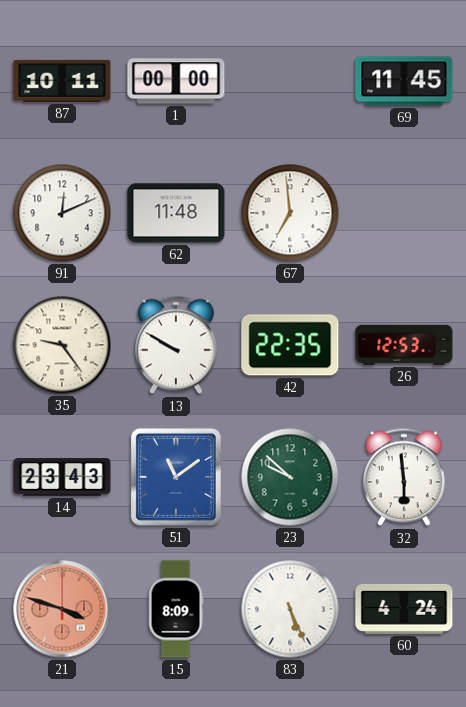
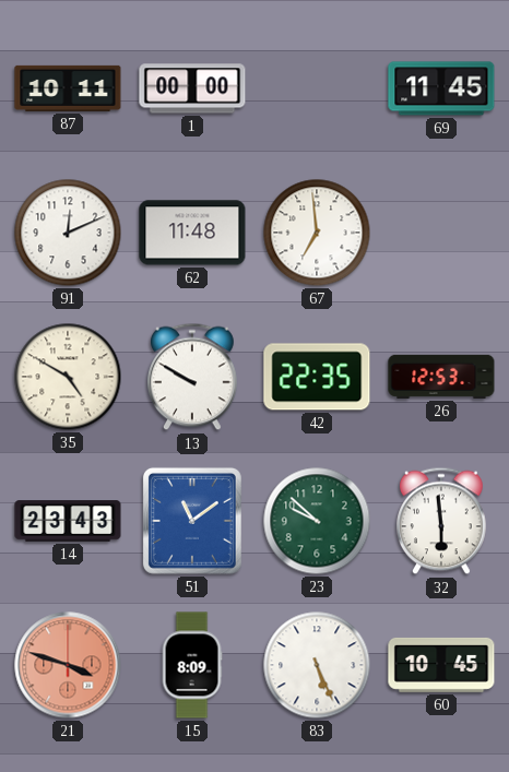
35: 9:24 -> 4:50 (68, 377)
60: 4:24 -> 10:45 (441, 665)
